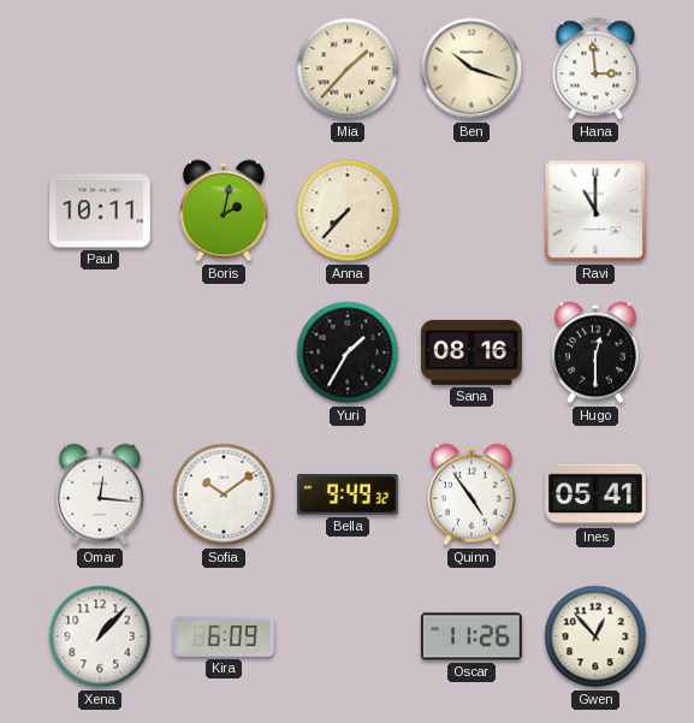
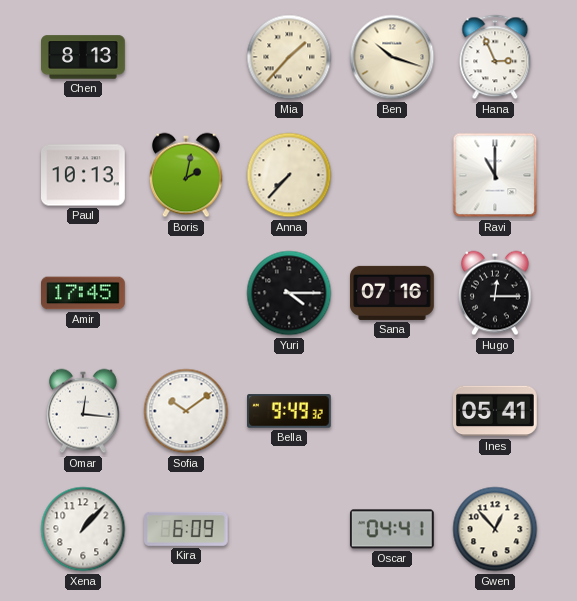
Chen: none -> 8:13 (84, 57)
Hana: 2:59 -> 2:56 (495, 57)
Paul: 10:11 -> 10:13 (84, 175)
Amir: none -> 17:45 (84, 293)
Yuri: 1:35 -> 4:15 (289, 293)
Sana: 08:16 -> 07:16 (393, 293)
Hugo: 12:30 -> 12:15 (495, 293)
Quinn: 4:54 -> none (471, 494)
Oscar: 11:26 -> 04:41 (392, 529)
